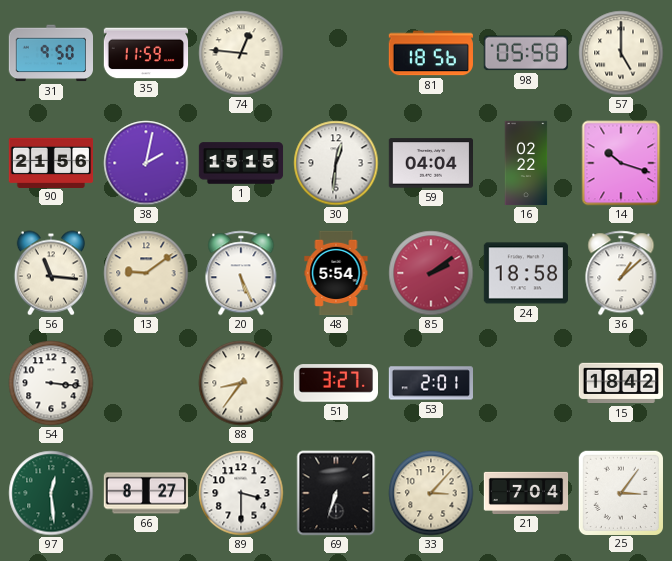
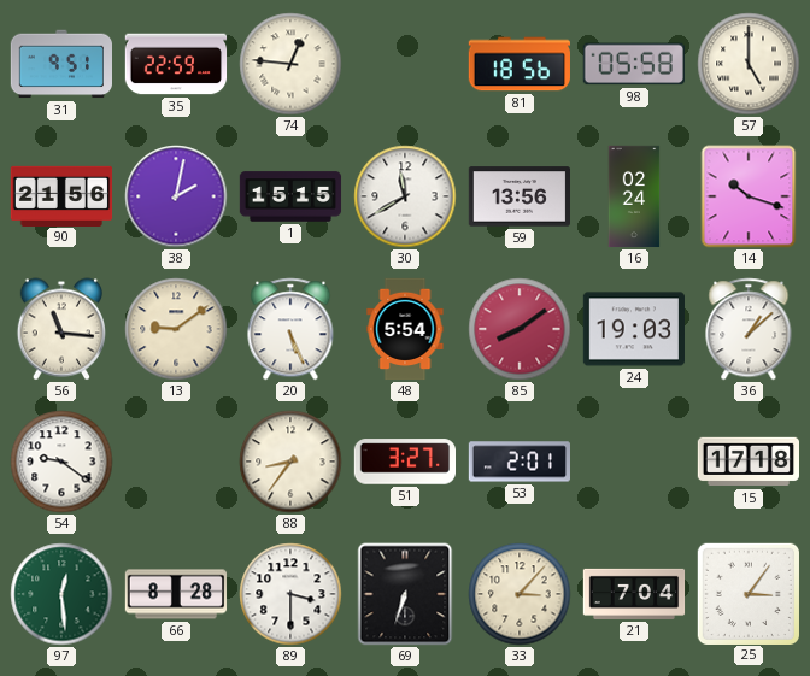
31: 9:50 -> 9:51 (60, 64)
35: 11:59 -> 22:59 (176, 64)
30: 12:31 -> 11:40 (405, 196)
59: 04:04 -> 13:56 (518, 196)
16: 02:22 -> 02:24 (634, 196)
85: 2:09 -> 8:09 (520, 329)
24: 18:58 -> 19:03 (633, 329)
54: 3:16 -> 9:21 (61, 462)
15: 18:42 -> 17:18 (747, 462)
66: 8:27 -> 8:28 (176, 594)
